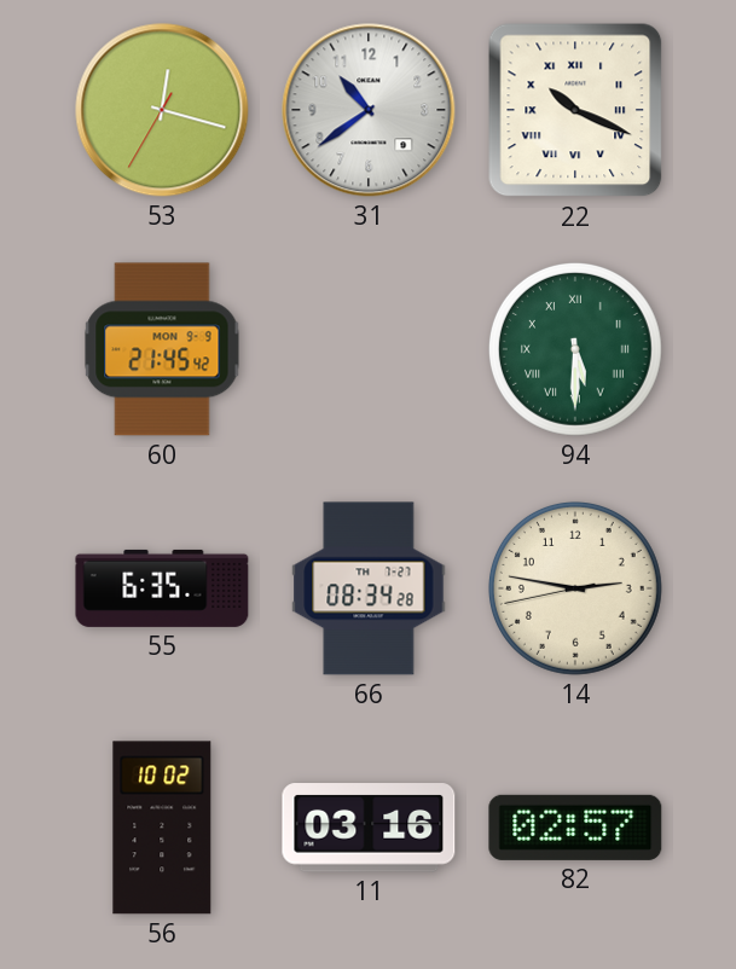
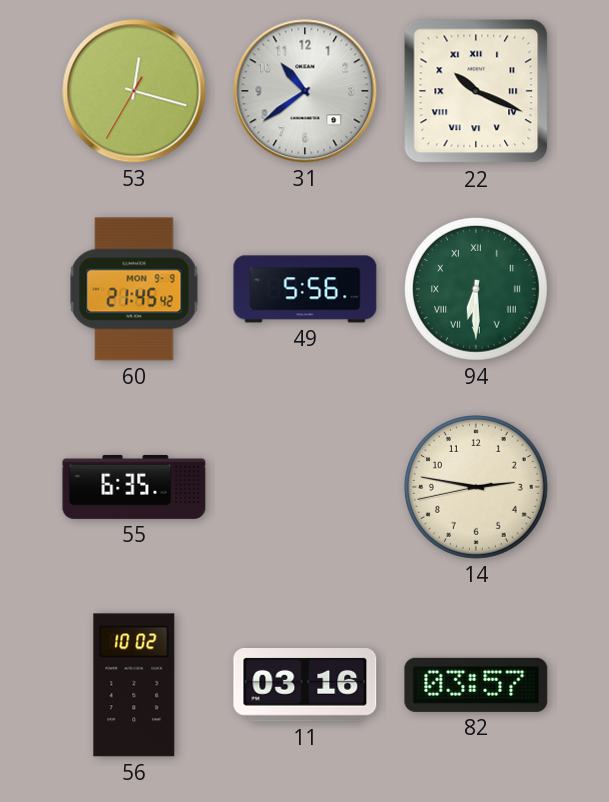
49: none -> 5:56 (305, 289)
94: 5:30 -> 6:30 (476, 289)
66: 08:34 -> none (369, 588)
82: 02:57 -> 03:57 (476, 685)
